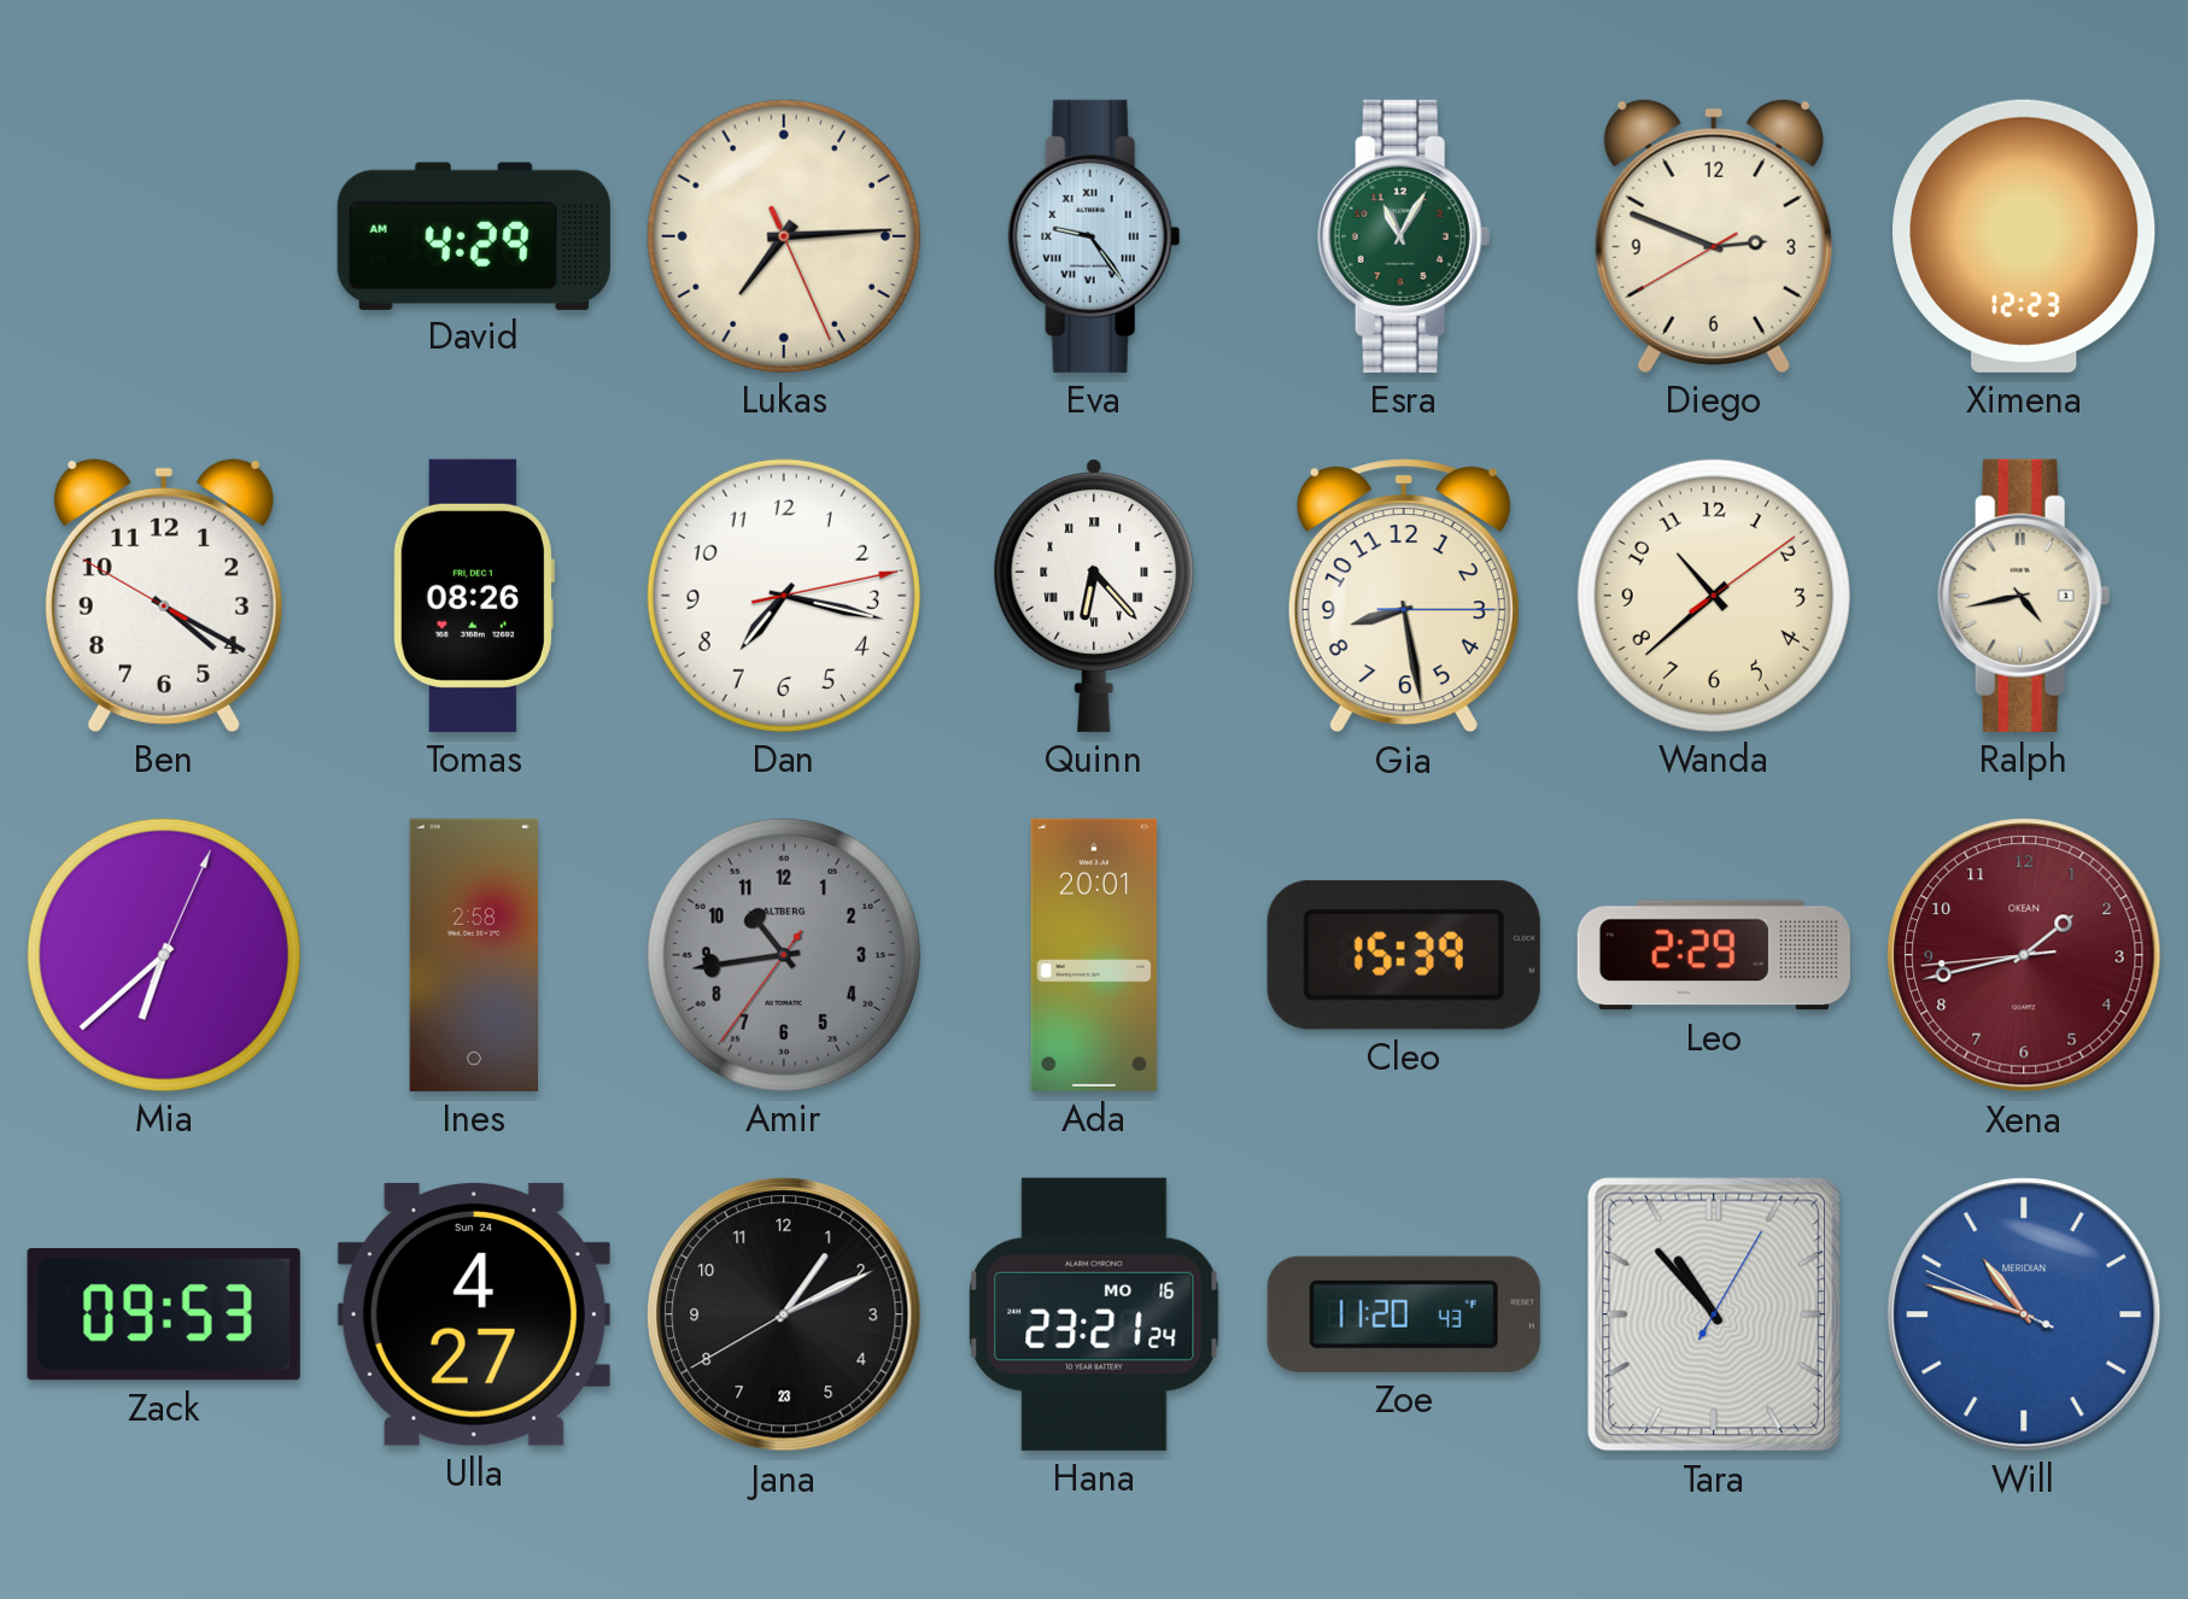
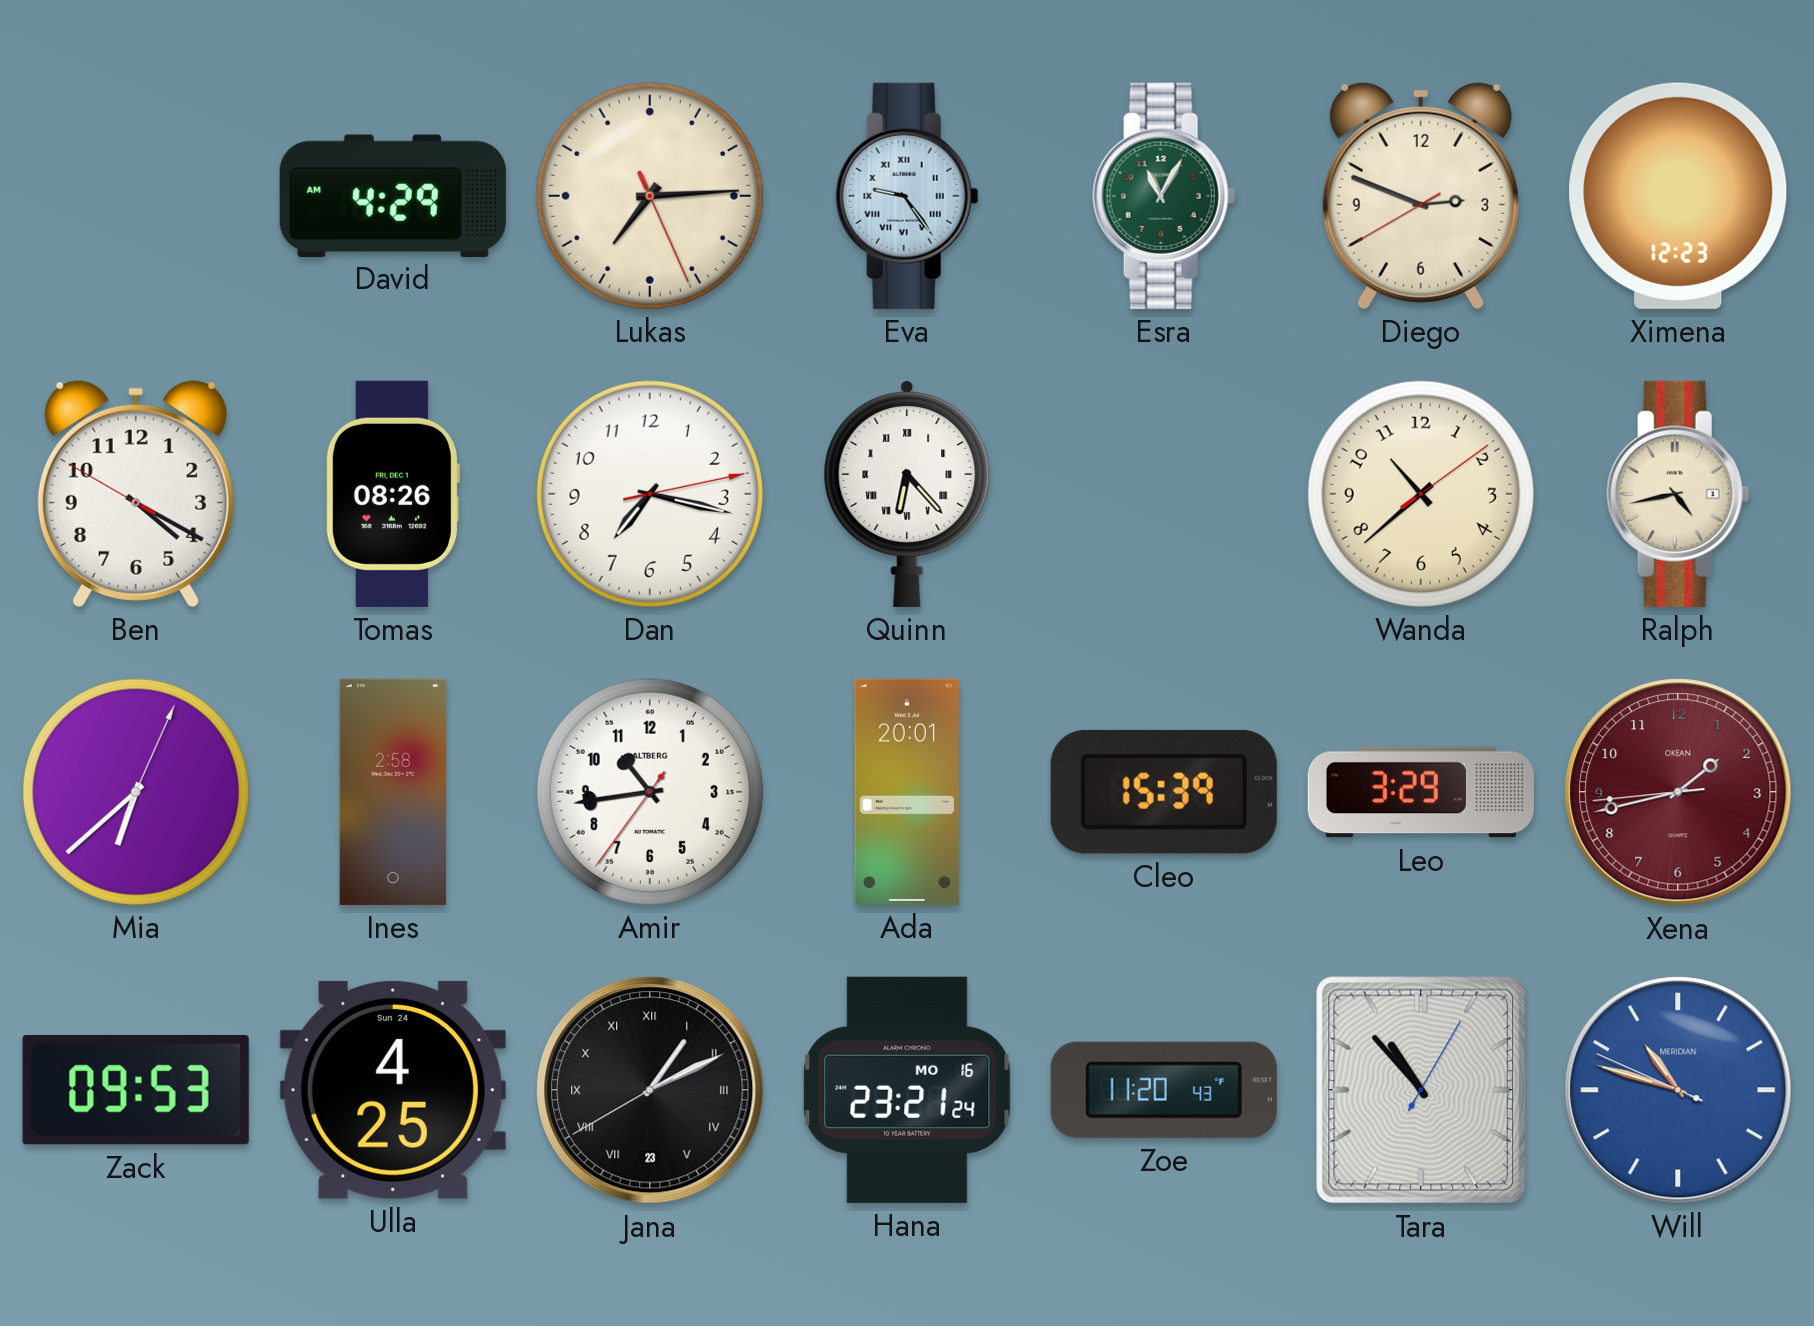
Gia: 8:28 -> none (1404, 596)
Amir dial: grey -> white (650, 792)
Leo: 2:29 -> 3:29 (1421, 792)
Ulla: 4:27 -> 4:25 (393, 1090)
Jana numerals: Arabic -> Roman (650, 1090)
